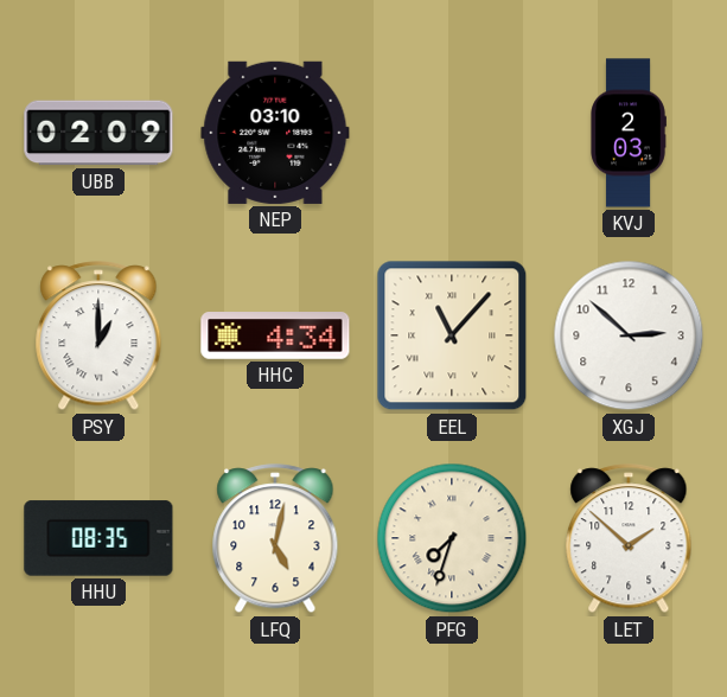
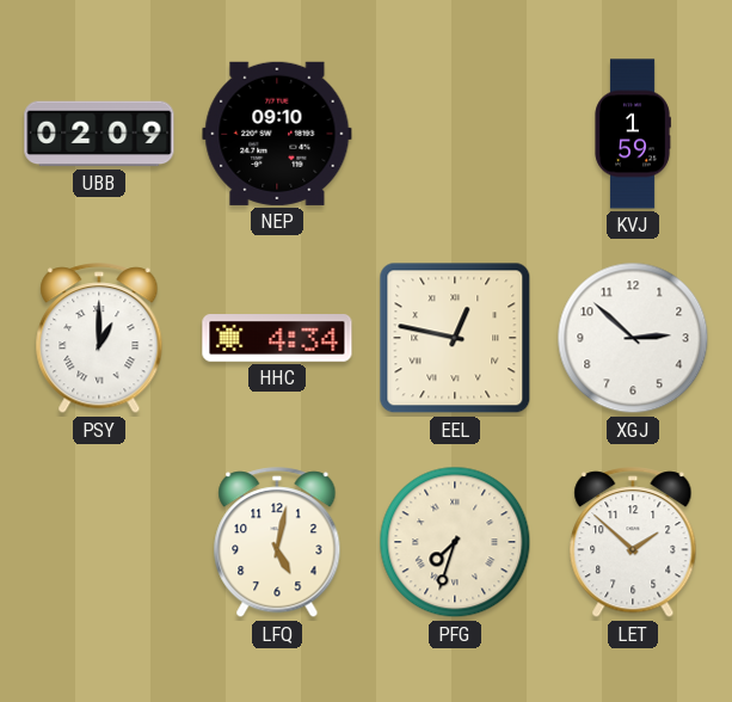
NEP: 03:10 -> 09:10 (277, 134)
KVJ: 2:03 -> 1:59 (633, 134)
EEL: 11:07 -> 12:47 (455, 338)
HHU: 08:35 -> none (98, 538)
